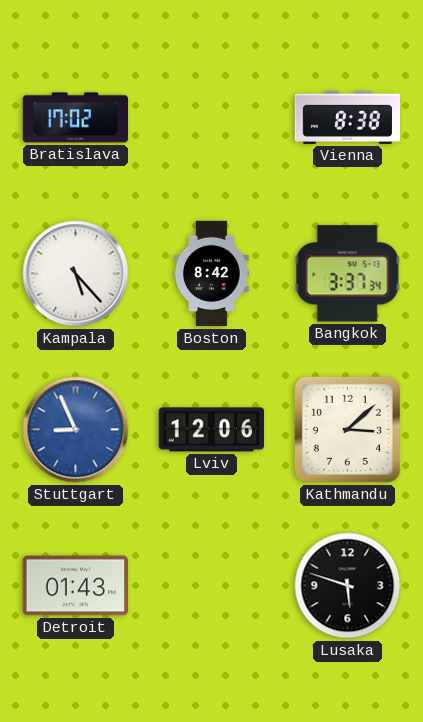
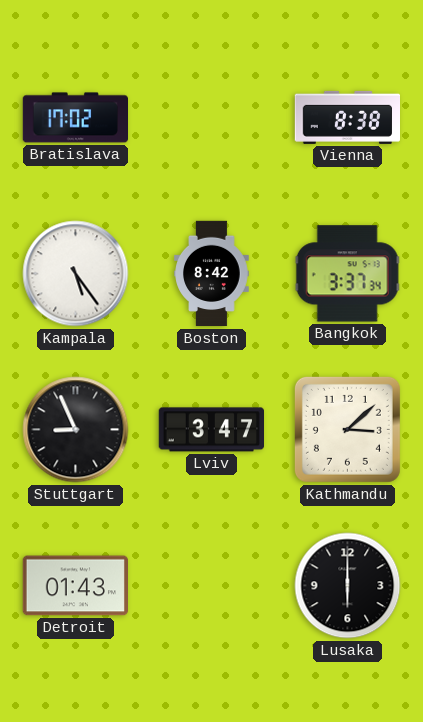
Kampala: 5:23 -> 5:24 (76, 274)
Stuttgart dial: blue -> black (76, 430)
Lviv: 12:06 -> 3:47 (211, 430)
Lusaka: 5:48 -> 6:00 (348, 586)
